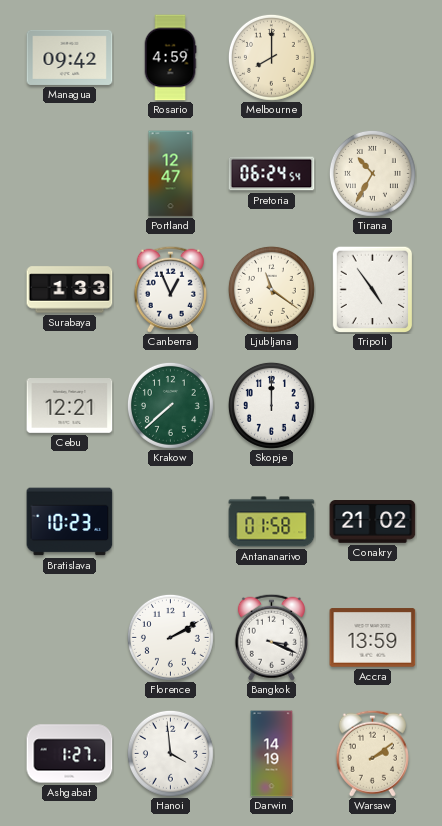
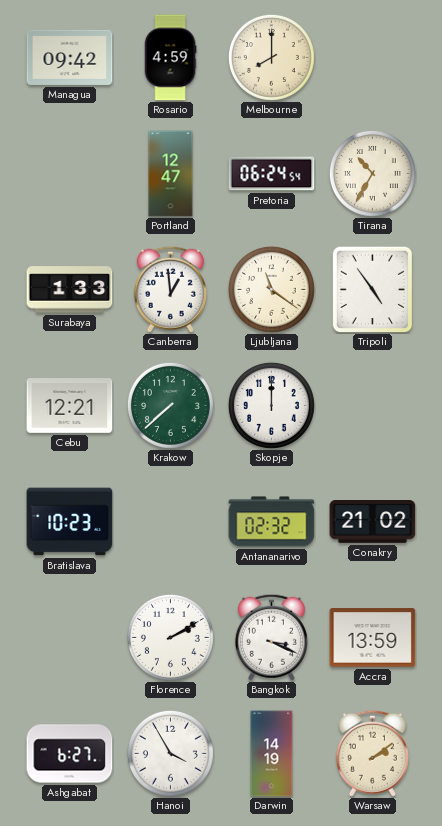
Canberra: 12:56 -> 12:59 (170, 289)
Antananarivo: 01:58 -> 02:32 (272, 522)
Ashgabat: 1:27 -> 6:27 (70, 754)
Hanoi: 3:59 -> 3:55 (170, 753)
